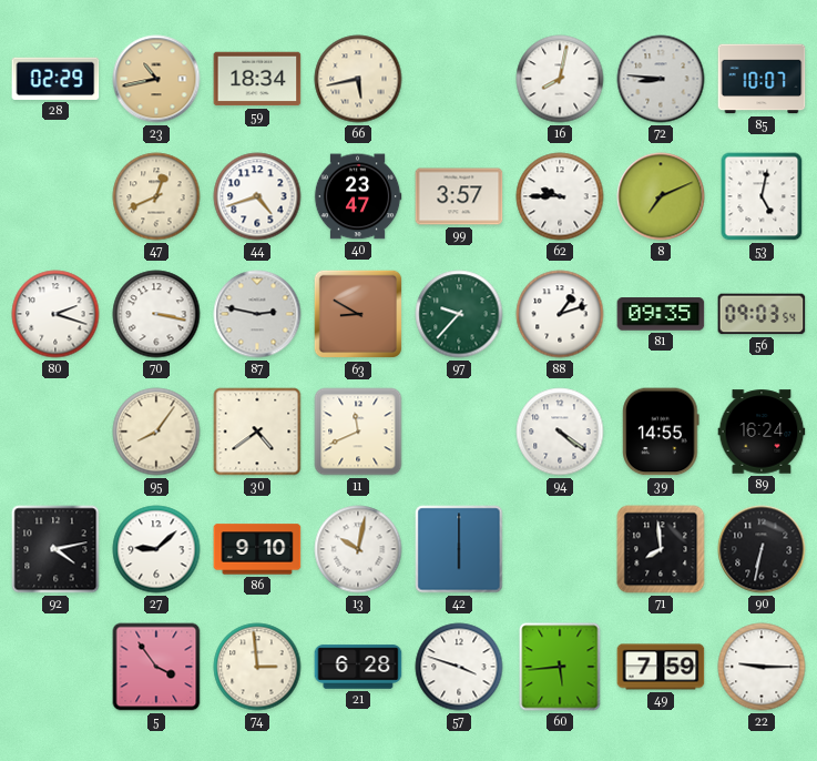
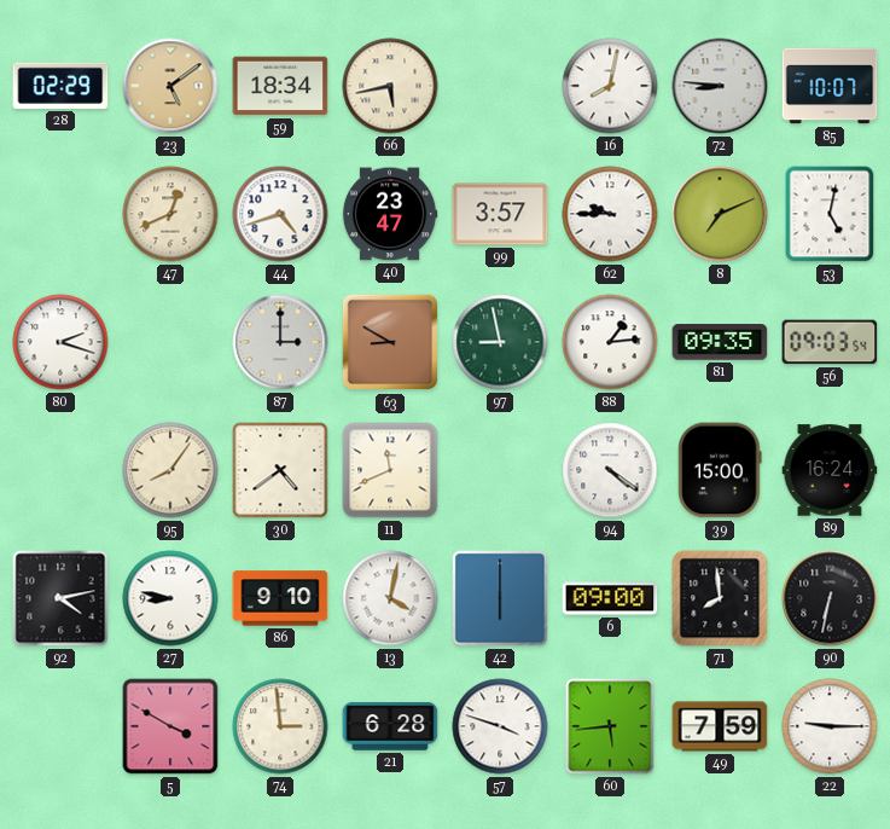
23: 10:43 -> 5:09 (170, 86)
70: 3:17 -> none (156, 314)
87: 2:47 -> 3:00 (280, 342)
97: 9:37 -> 8:58 (500, 342)
88: 1:12 -> 1:14 (610, 342)
39: 14:55 -> 15:00 (720, 470)
27: 9:08 -> 8:47 (170, 598)
13: 10:02 -> 4:02 (390, 598)
6: none -> 09:00 (610, 598)
5: 3:54 -> 3:50 (170, 726)
